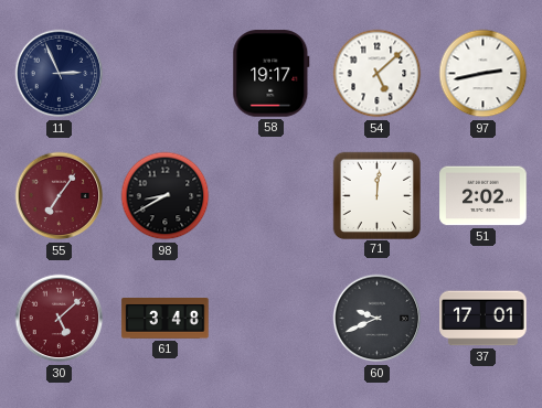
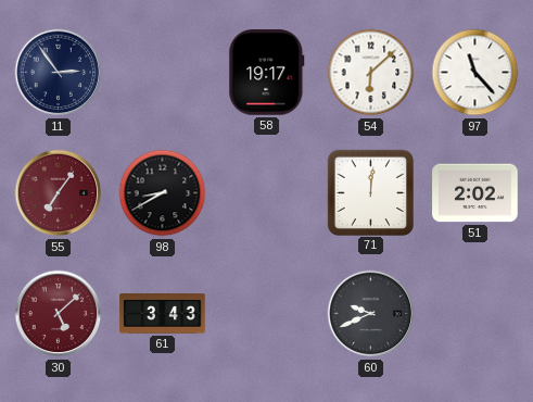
11: 2:56 -> 2:54 (59, 73)
54: 5:08 -> 6:08 (371, 73)
97: 2:43 -> 11:23 (475, 73)
61: 3:48 -> 3:43 (163, 314)
37: 17:01 -> none (483, 319)
